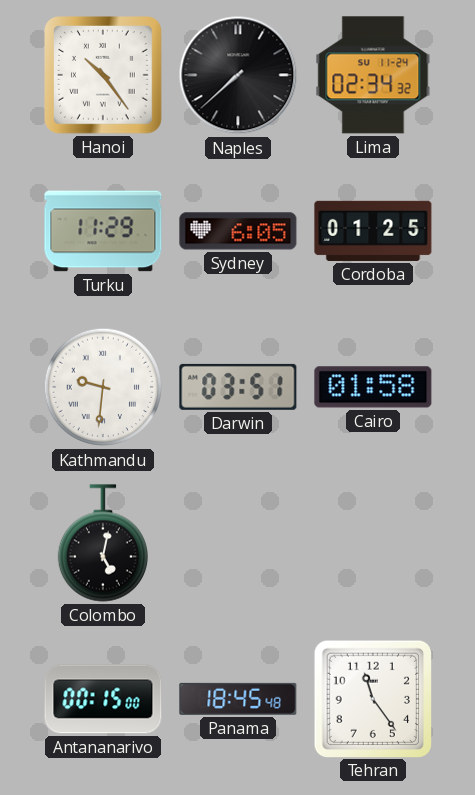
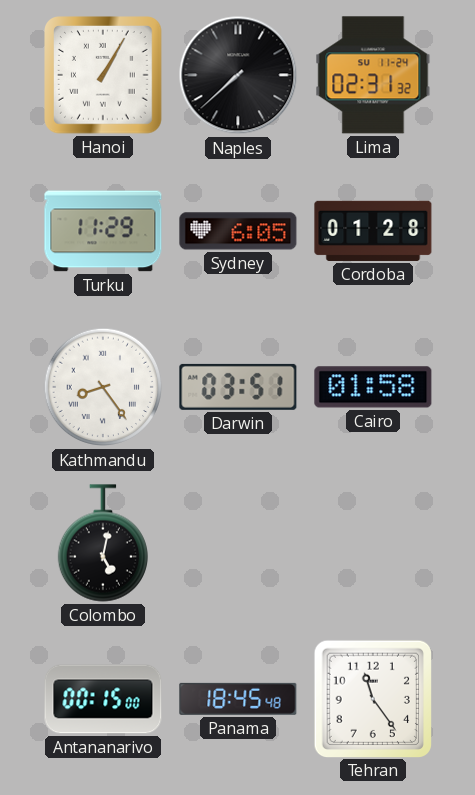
Hanoi: 10:24 -> 1:05 (104, 76)
Lima: 02:34 -> 02:31 (373, 75)
Cordoba: 01:25 -> 01:28 (373, 231)
Kathmandu: 9:31 -> 8:24 (103, 387)
